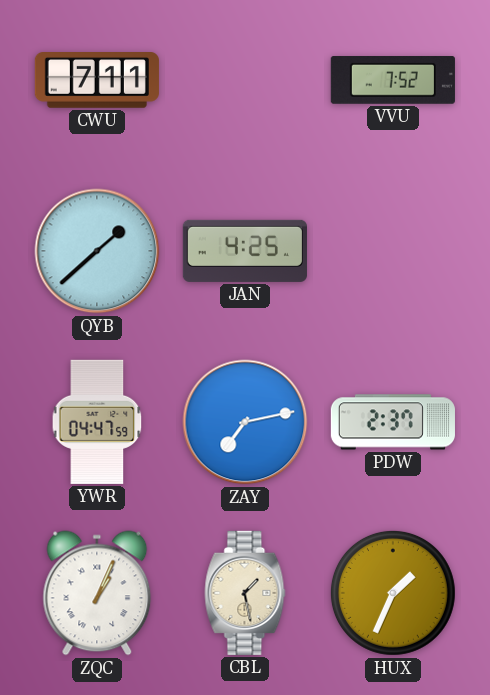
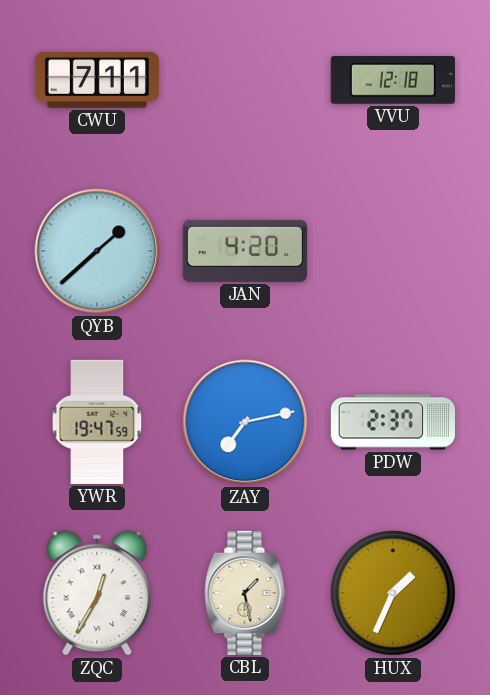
VVU: 7:52 -> 12:18 (393, 81)
JAN: 4:25 -> 4:20 (245, 251)
YWR: 04:47 -> 19:47 (97, 422)
ZQC: 1:04 -> 12:35 (97, 593)
